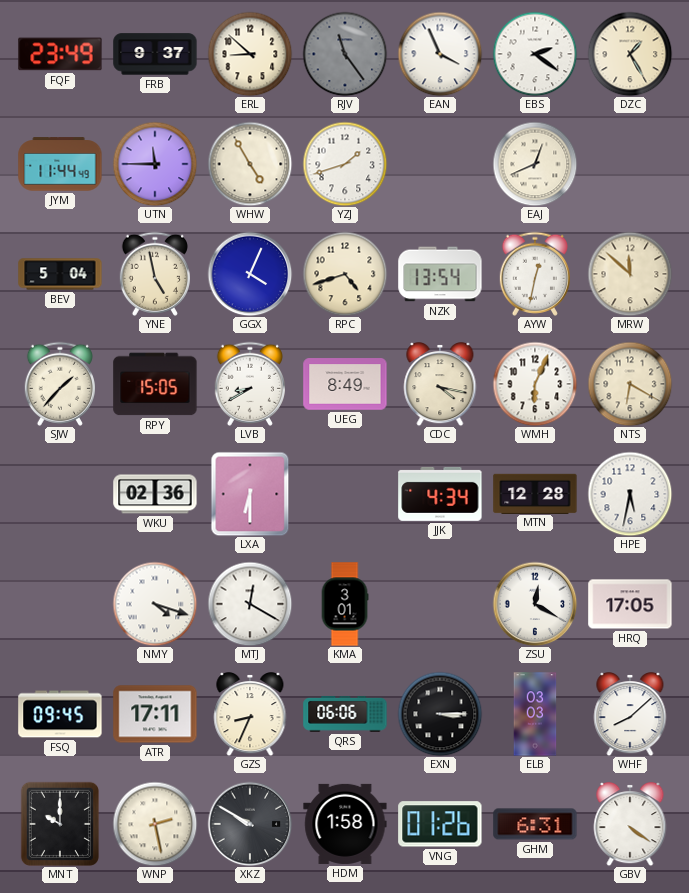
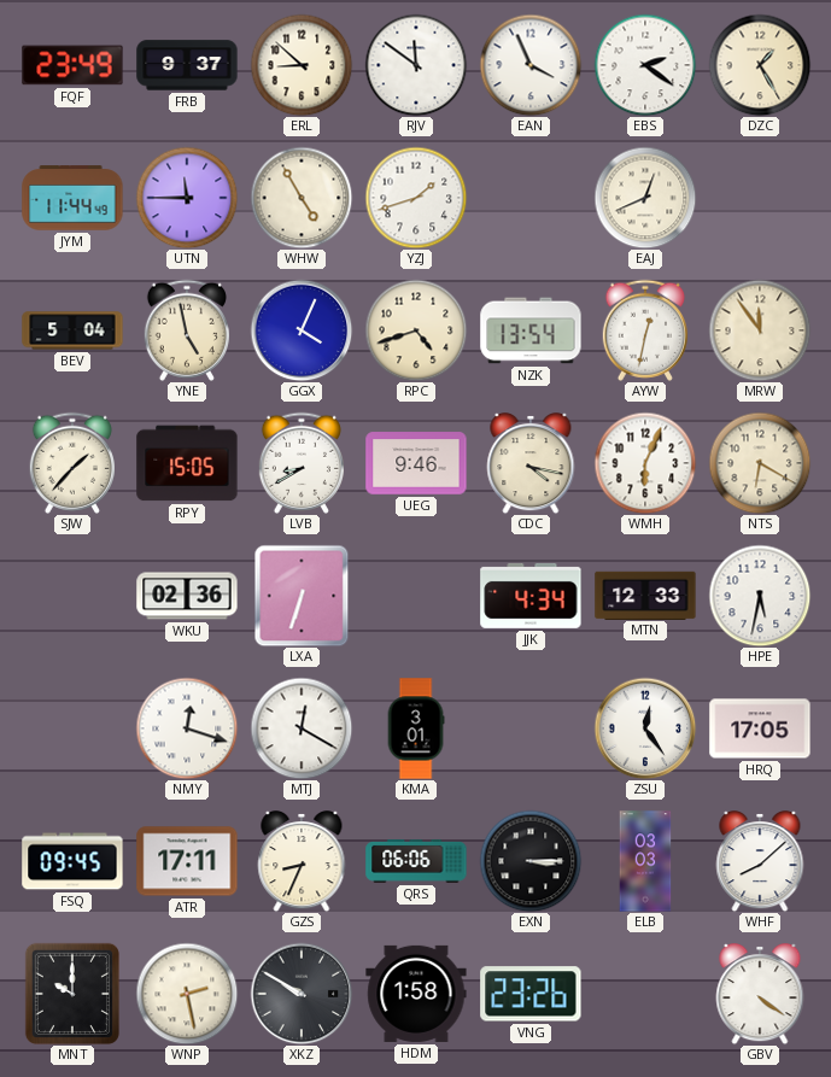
RJV: 11:24 -> 11:51 (416, 65)
RJV dial: grey -> white (416, 65)
MRW: 11:52 -> 11:54 (760, 330)
UEG: 8:49 -> 9:46 (416, 463)
LXA: 6:30 -> 6:33 (302, 596)
MTN: 12:28 -> 12:33 (645, 595)
NMY: 4:18 -> 12:18 (187, 728)
ZSU: 12:20 -> 12:24 (645, 728)
VNG: 01:26 -> 23:26 (531, 994)
GHM: 6:31 -> none (535, 824)
